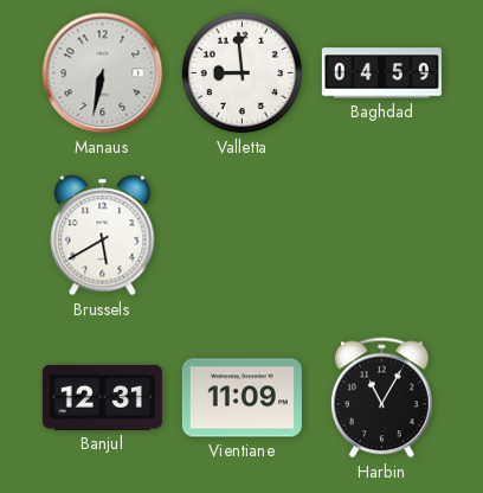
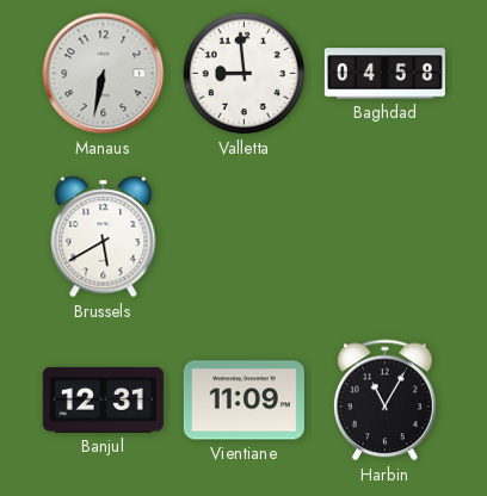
Baghdad: 04:59 -> 04:58 (384, 74)
